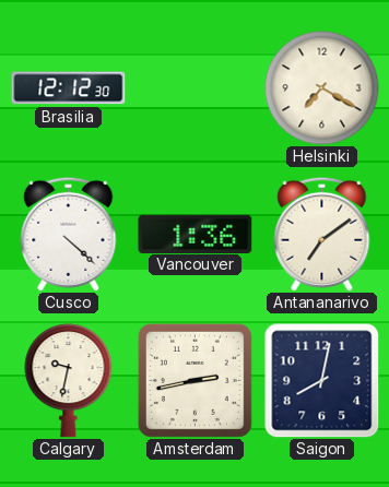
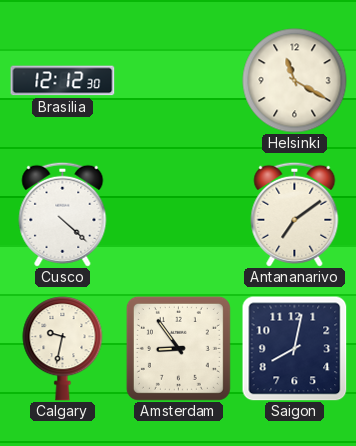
Helsinki: 7:20 -> 11:20 (295, 81)
Vancouver: 1:36 -> none (196, 234)
Amsterdam: 2:43 -> 8:54 (178, 348)
